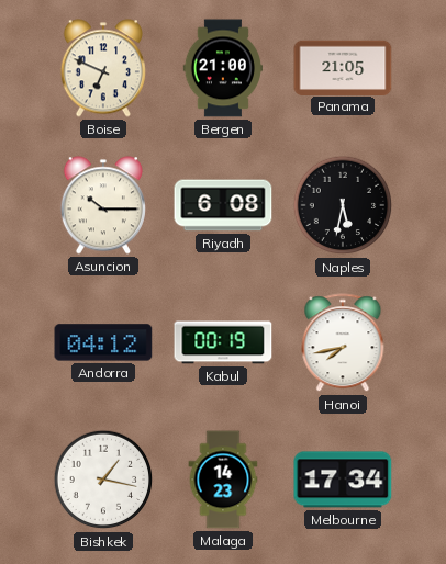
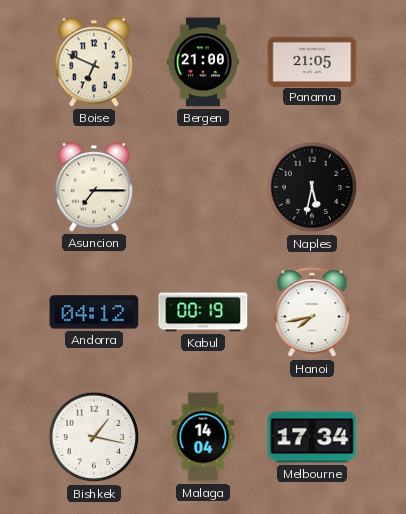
Asuncion: 10:15 -> 7:15 (94, 187)
Riyadh: 6:08 -> none (223, 205)
Malaga: 14:23 -> 14:04 (203, 437)
